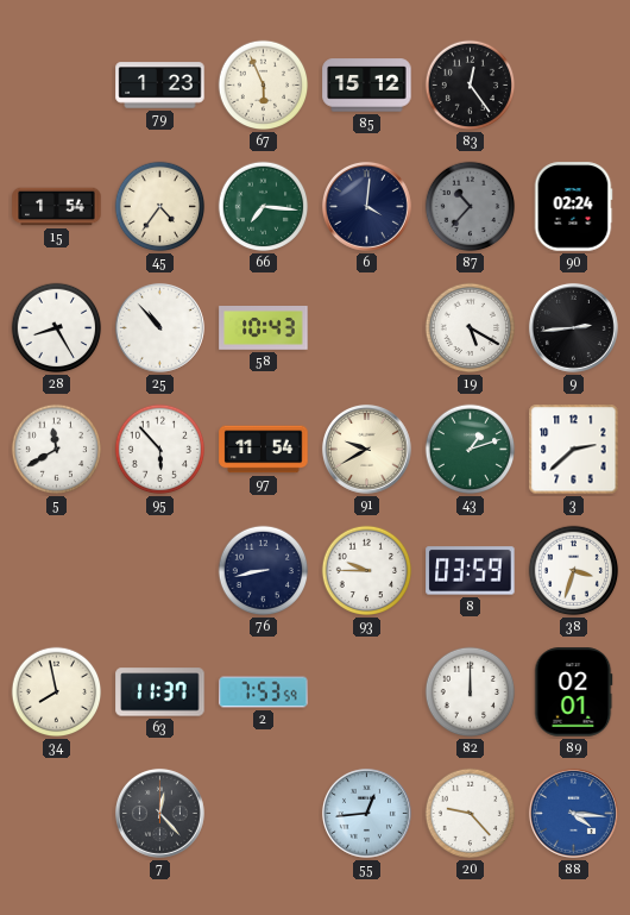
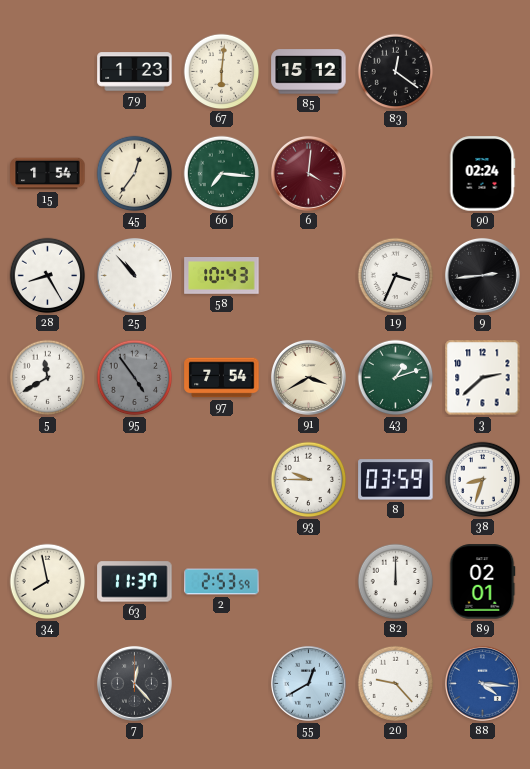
67: 5:56 -> 6:01 (222, 72)
83: 12:24 -> 12:21 (396, 72)
45: 4:36 -> 12:36 (135, 174)
6 dial: navy -> burgundy (308, 173)
87: 10:37 -> none (471, 207)
19: 5:20 -> 3:34 (396, 276)
95: 5:53 -> 4:54 (135, 378)
95 dial: white -> grey (135, 378)
97: 11:54 -> 7:54 (222, 378)
91: 9:40 -> 3:40 (308, 377)
76: 8:43 -> none (264, 571)
38: 3:33 -> 8:33 (483, 480)
2: 7:53 -> 2:53 (222, 582)
55: 12:44 -> 12:40 (308, 683)
